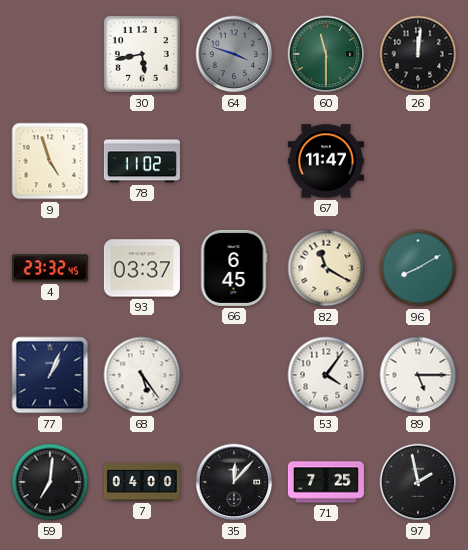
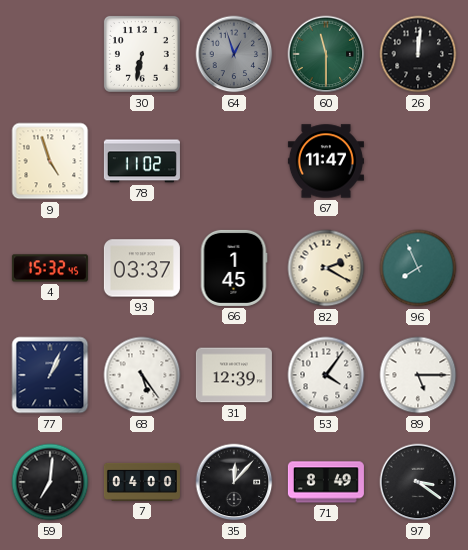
30: 5:43 -> 6:32 (142, 54)
64: 3:48 -> 12:57 (234, 54)
4: 23:32 -> 15:32 (50, 268)
66: 6:45 -> 1:45 (234, 268)
82: 11:20 -> 2:20 (326, 268)
96: 8:10 -> 7:56 (418, 268)
31: none -> 12:39 (234, 375)
71: 7:25 -> 8:49 (326, 482)
97: 1:58 -> 3:21 (418, 482)
